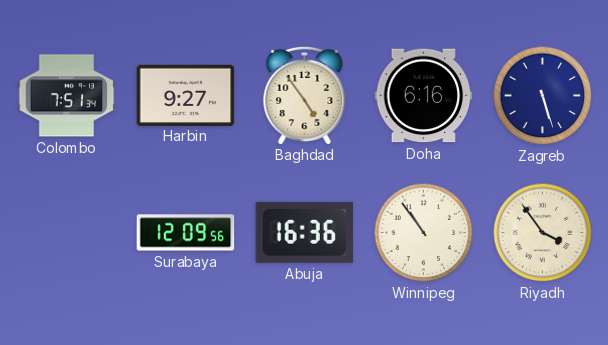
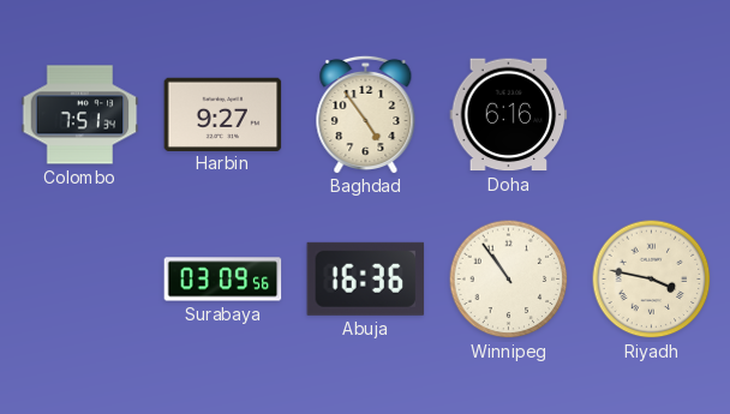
Zagreb: 5:27 -> none (543, 96)
Surabaya: 12:09 -> 03:09 (223, 280)
Riyadh: 3:54 -> 3:47 (652, 280)
